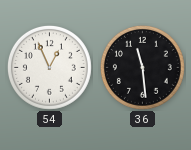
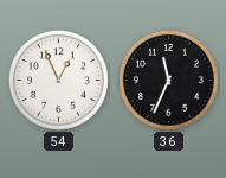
36: 11:29 -> 11:34 (168, 80)
